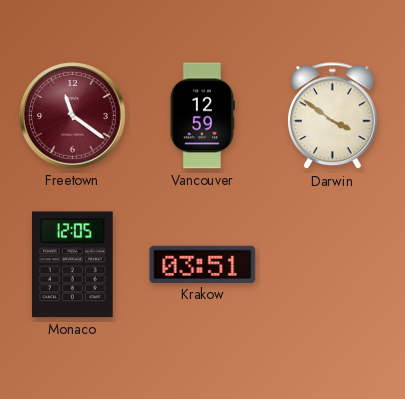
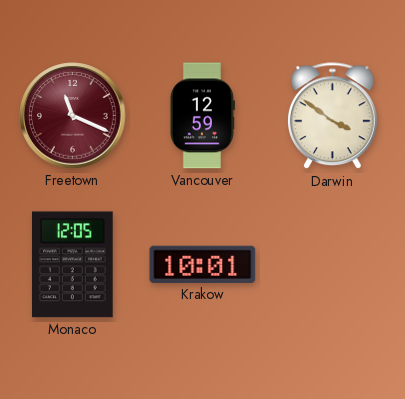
Freetown: 11:21 -> 11:19 (73, 116)
Krakow: 03:51 -> 10:01 (203, 264)
